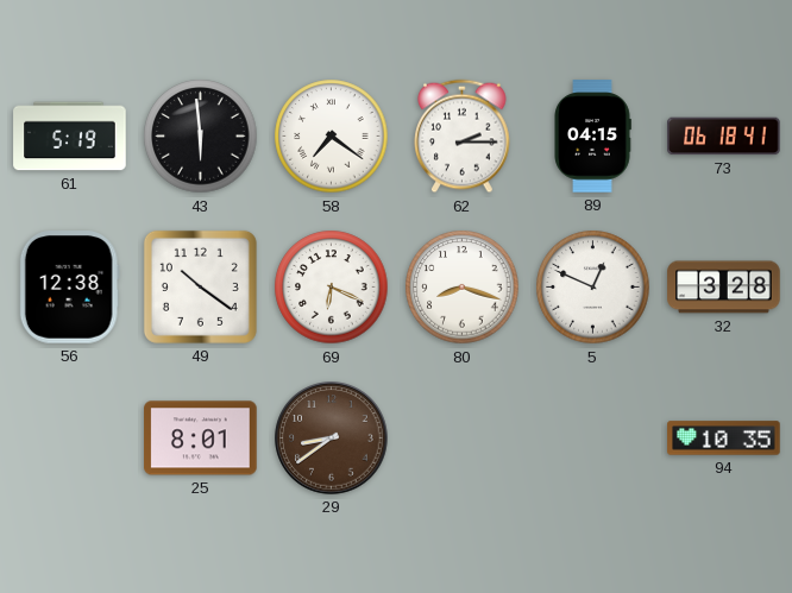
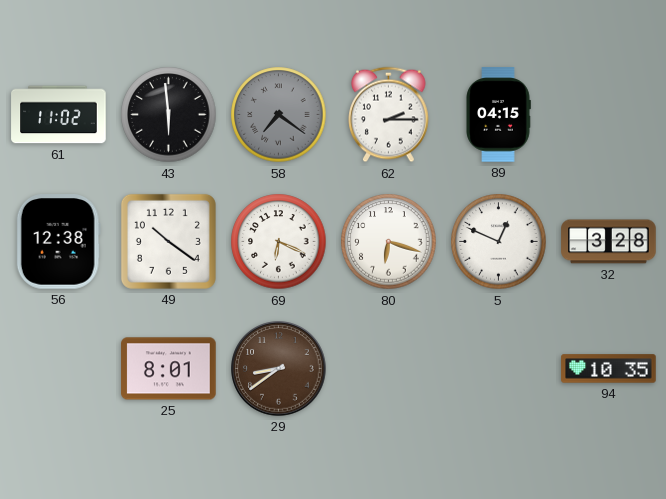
61: 5:19 -> 11:02 (59, 115)
58 dial: white -> grey (279, 115)
73: 06:18 -> none (724, 137)
80: 8:18 -> 6:18 (389, 242)
